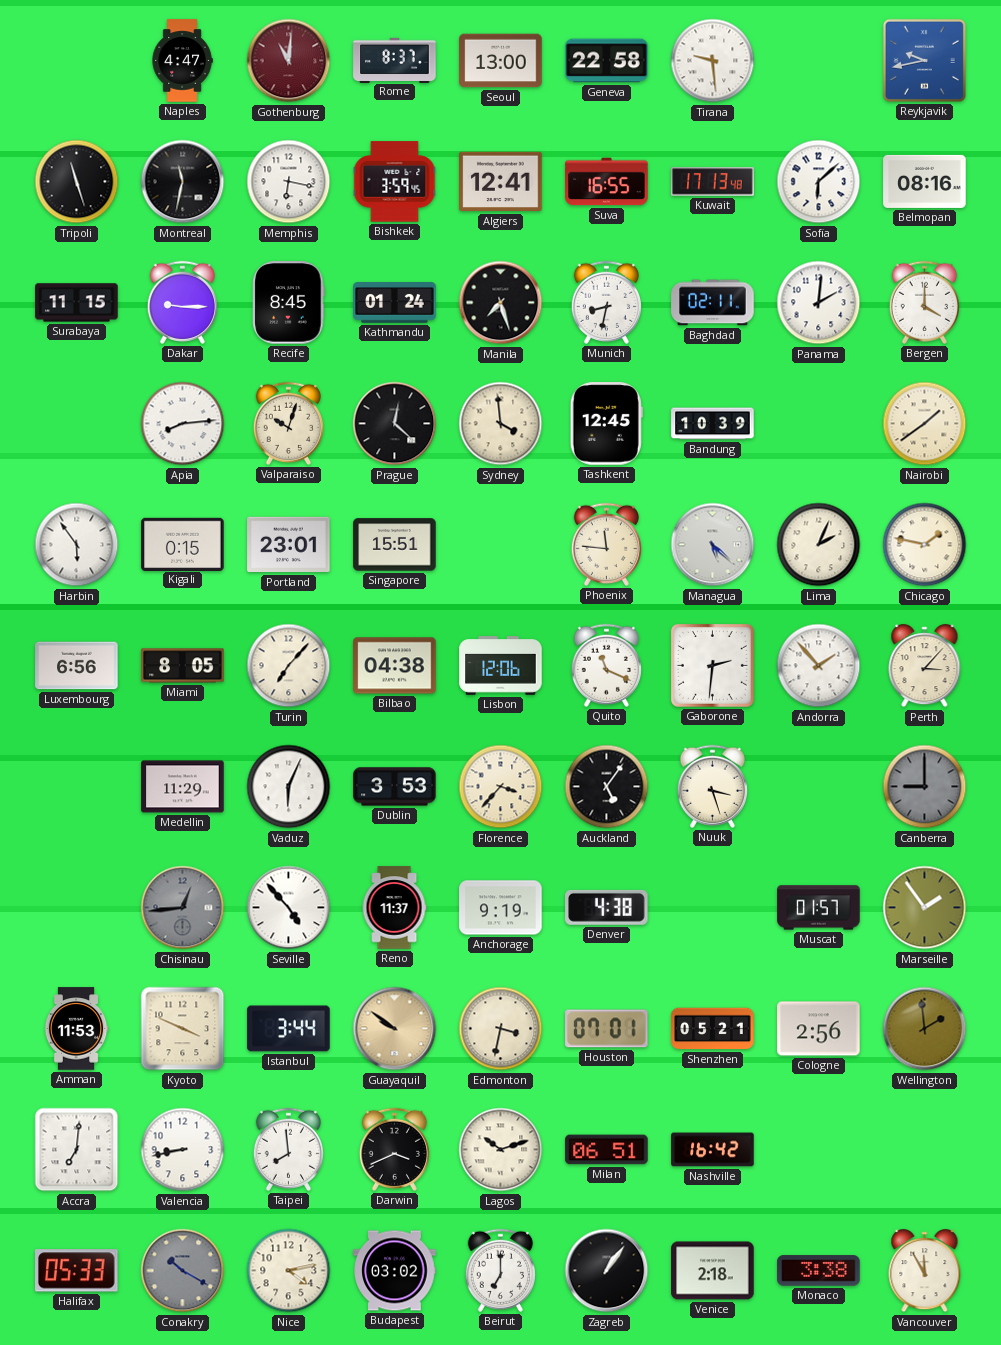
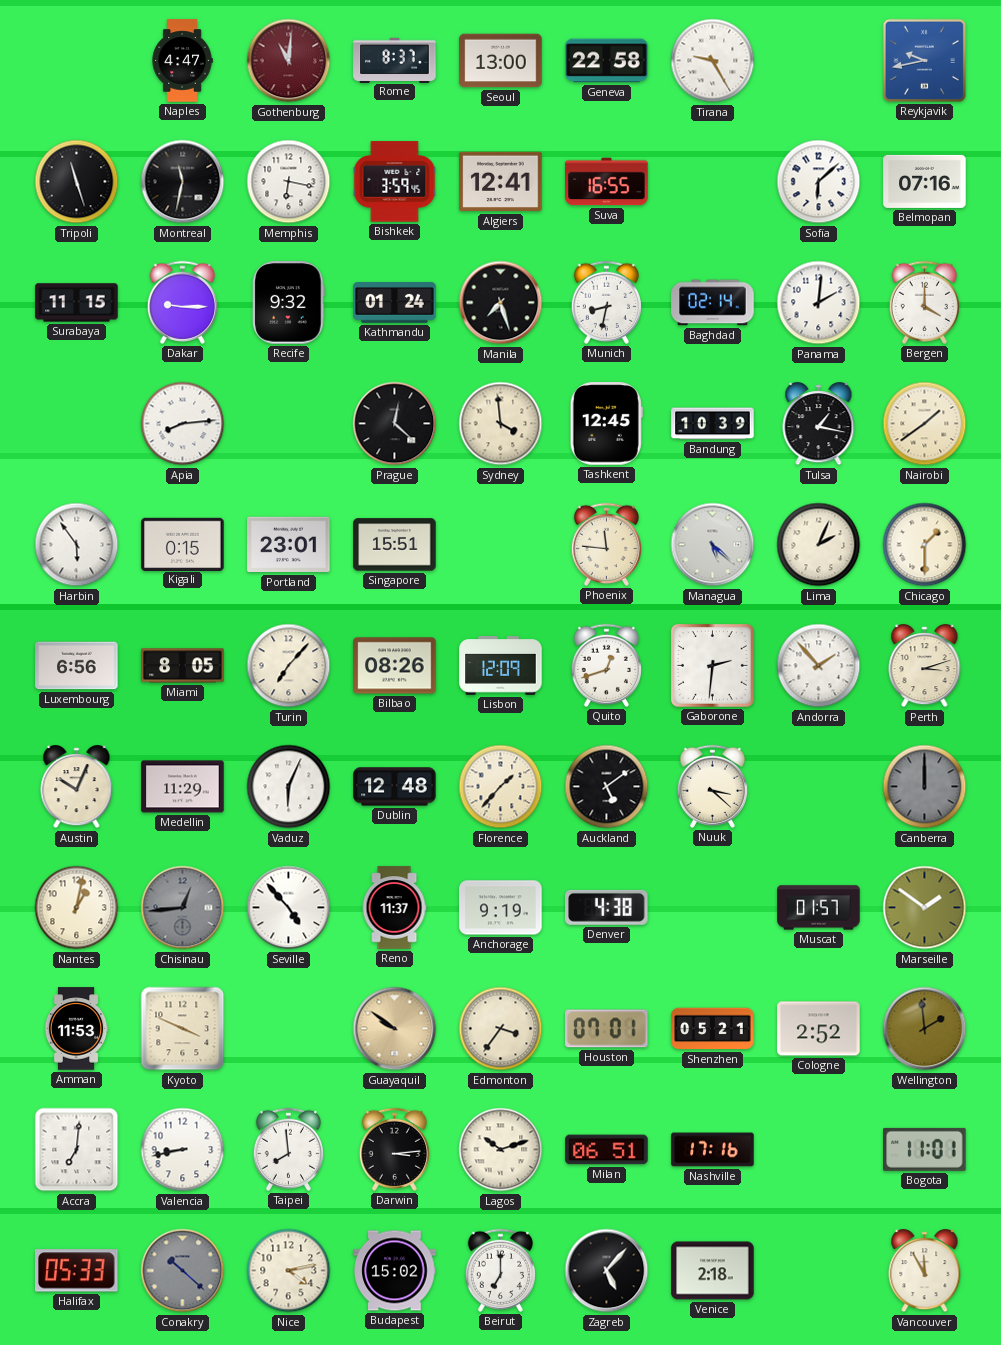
Tirana: 9:29 -> 9:25 (713, 61)
Kuwait: 17:13 -> none (713, 182)
Belmopan: 08:16 -> 07:16 (925, 181)
Recife: 8:45 -> 9:32 (289, 303)
Baghdad: 02:11 -> 02:14 (713, 303)
Valparaiso: 10:03 -> none (288, 423)
Tulsa: none -> 1:17 (819, 424)
Chicago: 1:47 -> 1:30 (925, 545)
Bilbao: 04:38 -> 08:26 (395, 666)
Lisbon: 12:06 -> 12:09 (501, 666)
Quito: 11:19 -> 12:42 (606, 665)
Perth: 3:07 -> 3:12 (925, 666)
Austin: none -> 10:04 (77, 787)
Dublin: 3:53 -> 12:48 (395, 787)
Florence: 3:37 -> 1:37 (501, 787)
Auckland: 5:06 -> 5:09 (607, 787)
Nuuk: 3:27 -> 3:22 (712, 786)
Canberra: 9:00 -> 12:00 (925, 787)
Nantes: none -> 1:02 (77, 908)
Marseille: 1:54 -> 1:51 (925, 908)
Istanbul: 3:44 -> none (289, 1029)
Edmonton: 3:32 -> 3:36 (501, 1029)
Cologne: 2:56 -> 2:52 (819, 1029)
Darwin: 3:41 -> 3:14 (394, 1149)
Nashville: 16:42 -> 17:16 (713, 1150)
Bogota: none -> 11:01 (925, 1149)
Conakry: 10:20 -> 10:22 (183, 1271)
Budapest: 03:02 -> 15:02 (395, 1271)
Zagreb: 1:06 -> 5:07 (607, 1271)
Monaco: 3:38 -> none (819, 1271)
